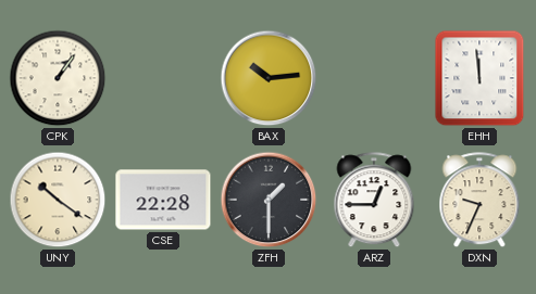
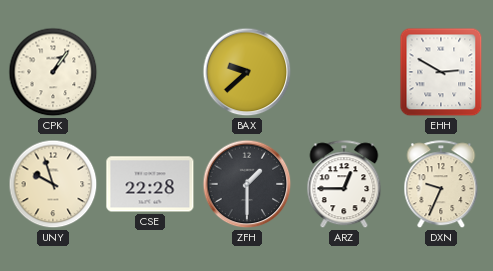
BAX: 10:14 -> 9:38 (247, 72)
EHH: 11:59 -> 2:50 (441, 72)
UNY: 10:21 -> 9:57 (53, 184)
